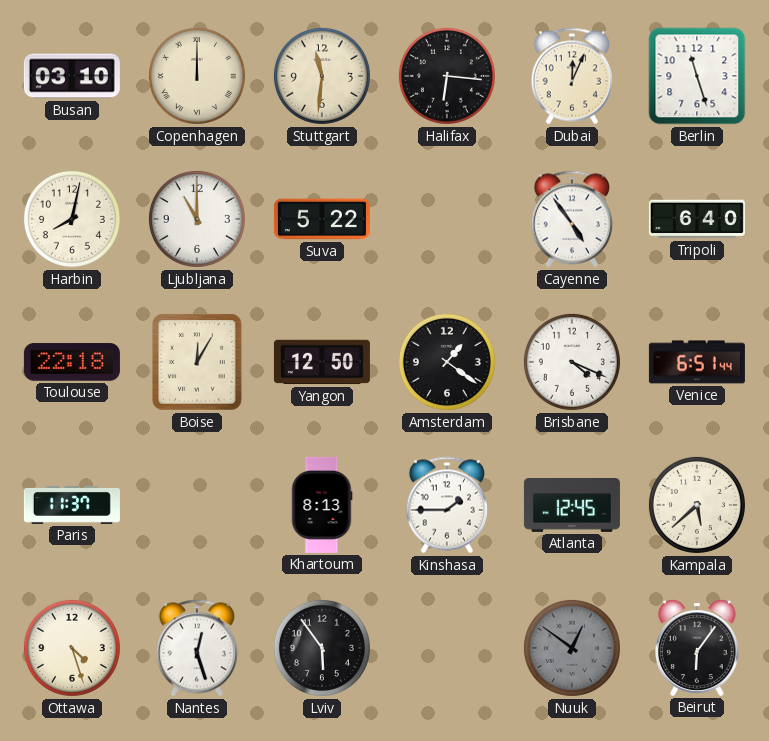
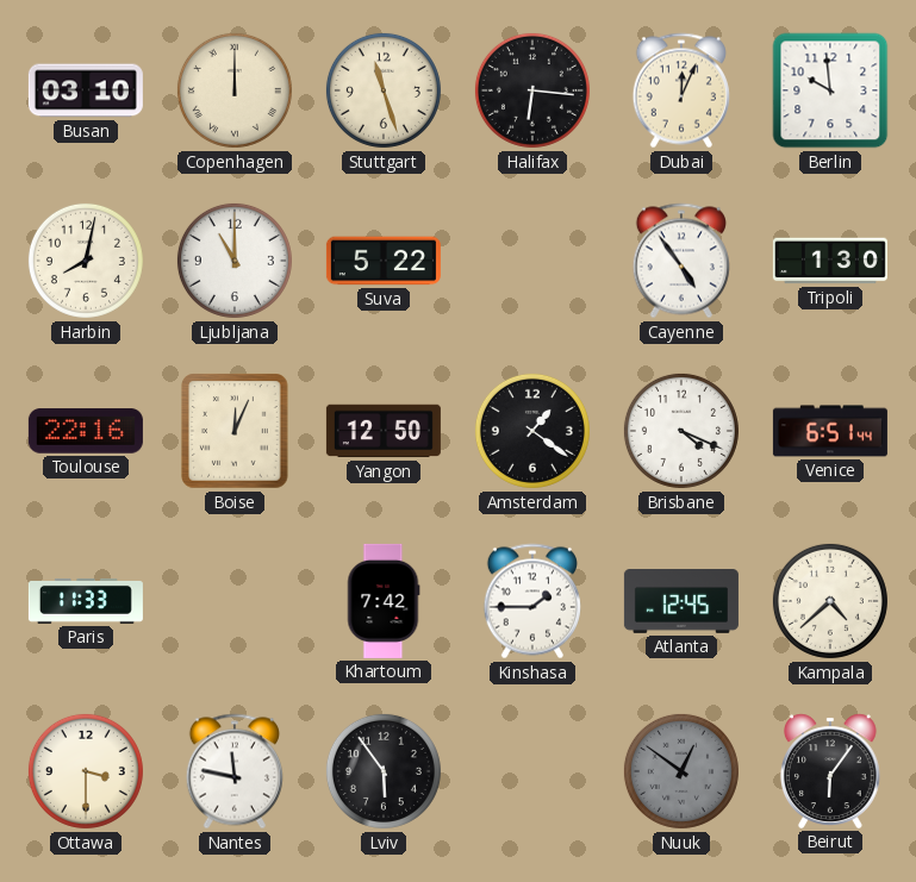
Stuttgart: 11:31 -> 11:27 (384, 90)
Berlin: 11:27 -> 9:59 (830, 90)
Tripoli: 6:40 -> 1:30 (830, 261)
Toulouse: 22:18 -> 22:16 (86, 431)
Boise: 12:05 -> 12:04 (235, 431)
Paris: 11:37 -> 11:33 (86, 601)
Khartoum: 8:13 -> 7:42 (384, 601)
Kampala: 5:38 -> 4:38 (830, 601)
Ottawa: 4:27 -> 3:30 (86, 771)
Nantes: 12:27 -> 11:47 (235, 771)
